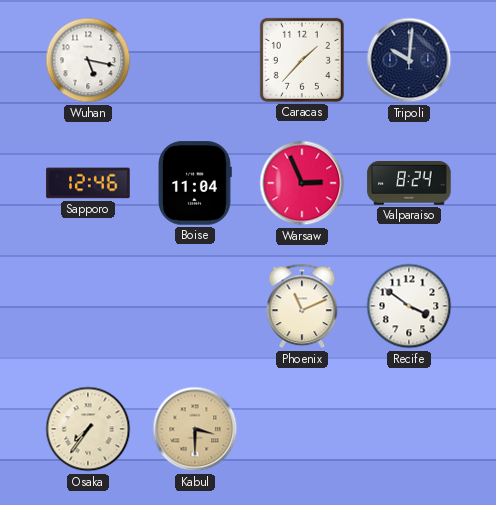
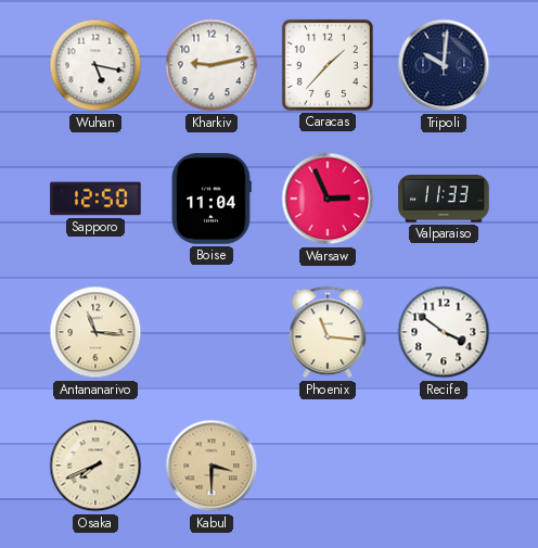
Kharkiv: none -> 9:13 (212, 65)
Sapporo: 12:46 -> 12:50 (95, 199)
Valparaiso: 8:24 -> 11:33 (444, 200)
Antananarivo: none -> 11:16 (95, 332)
Phoenix: 11:11 -> 11:16 (328, 332)
Osaka: 7:36 -> 7:41 (95, 466)
